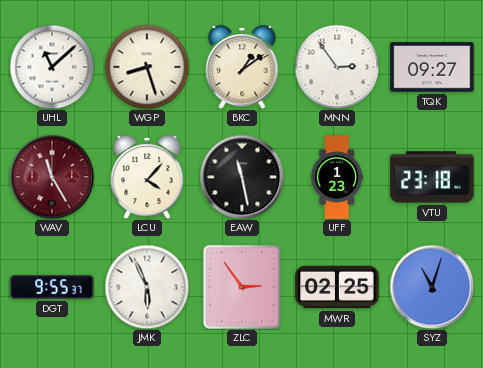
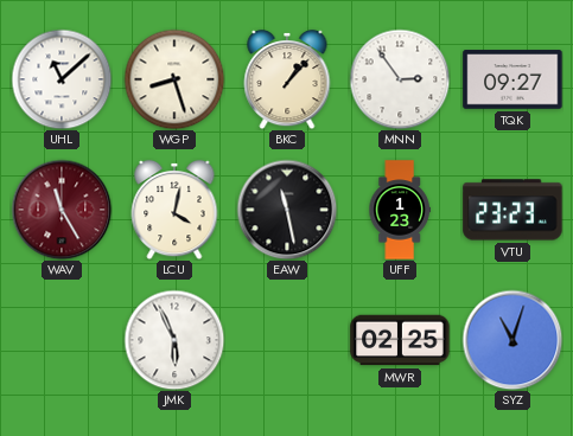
BKC: 1:09 -> 1:07 (287, 79)
LCU: 4:07 -> 4:02 (174, 210)
VTU: 23:18 -> 23:23 (512, 210)
DGT: 9:55 -> none (52, 287)
ZLC: 2:54 -> none (242, 287)
